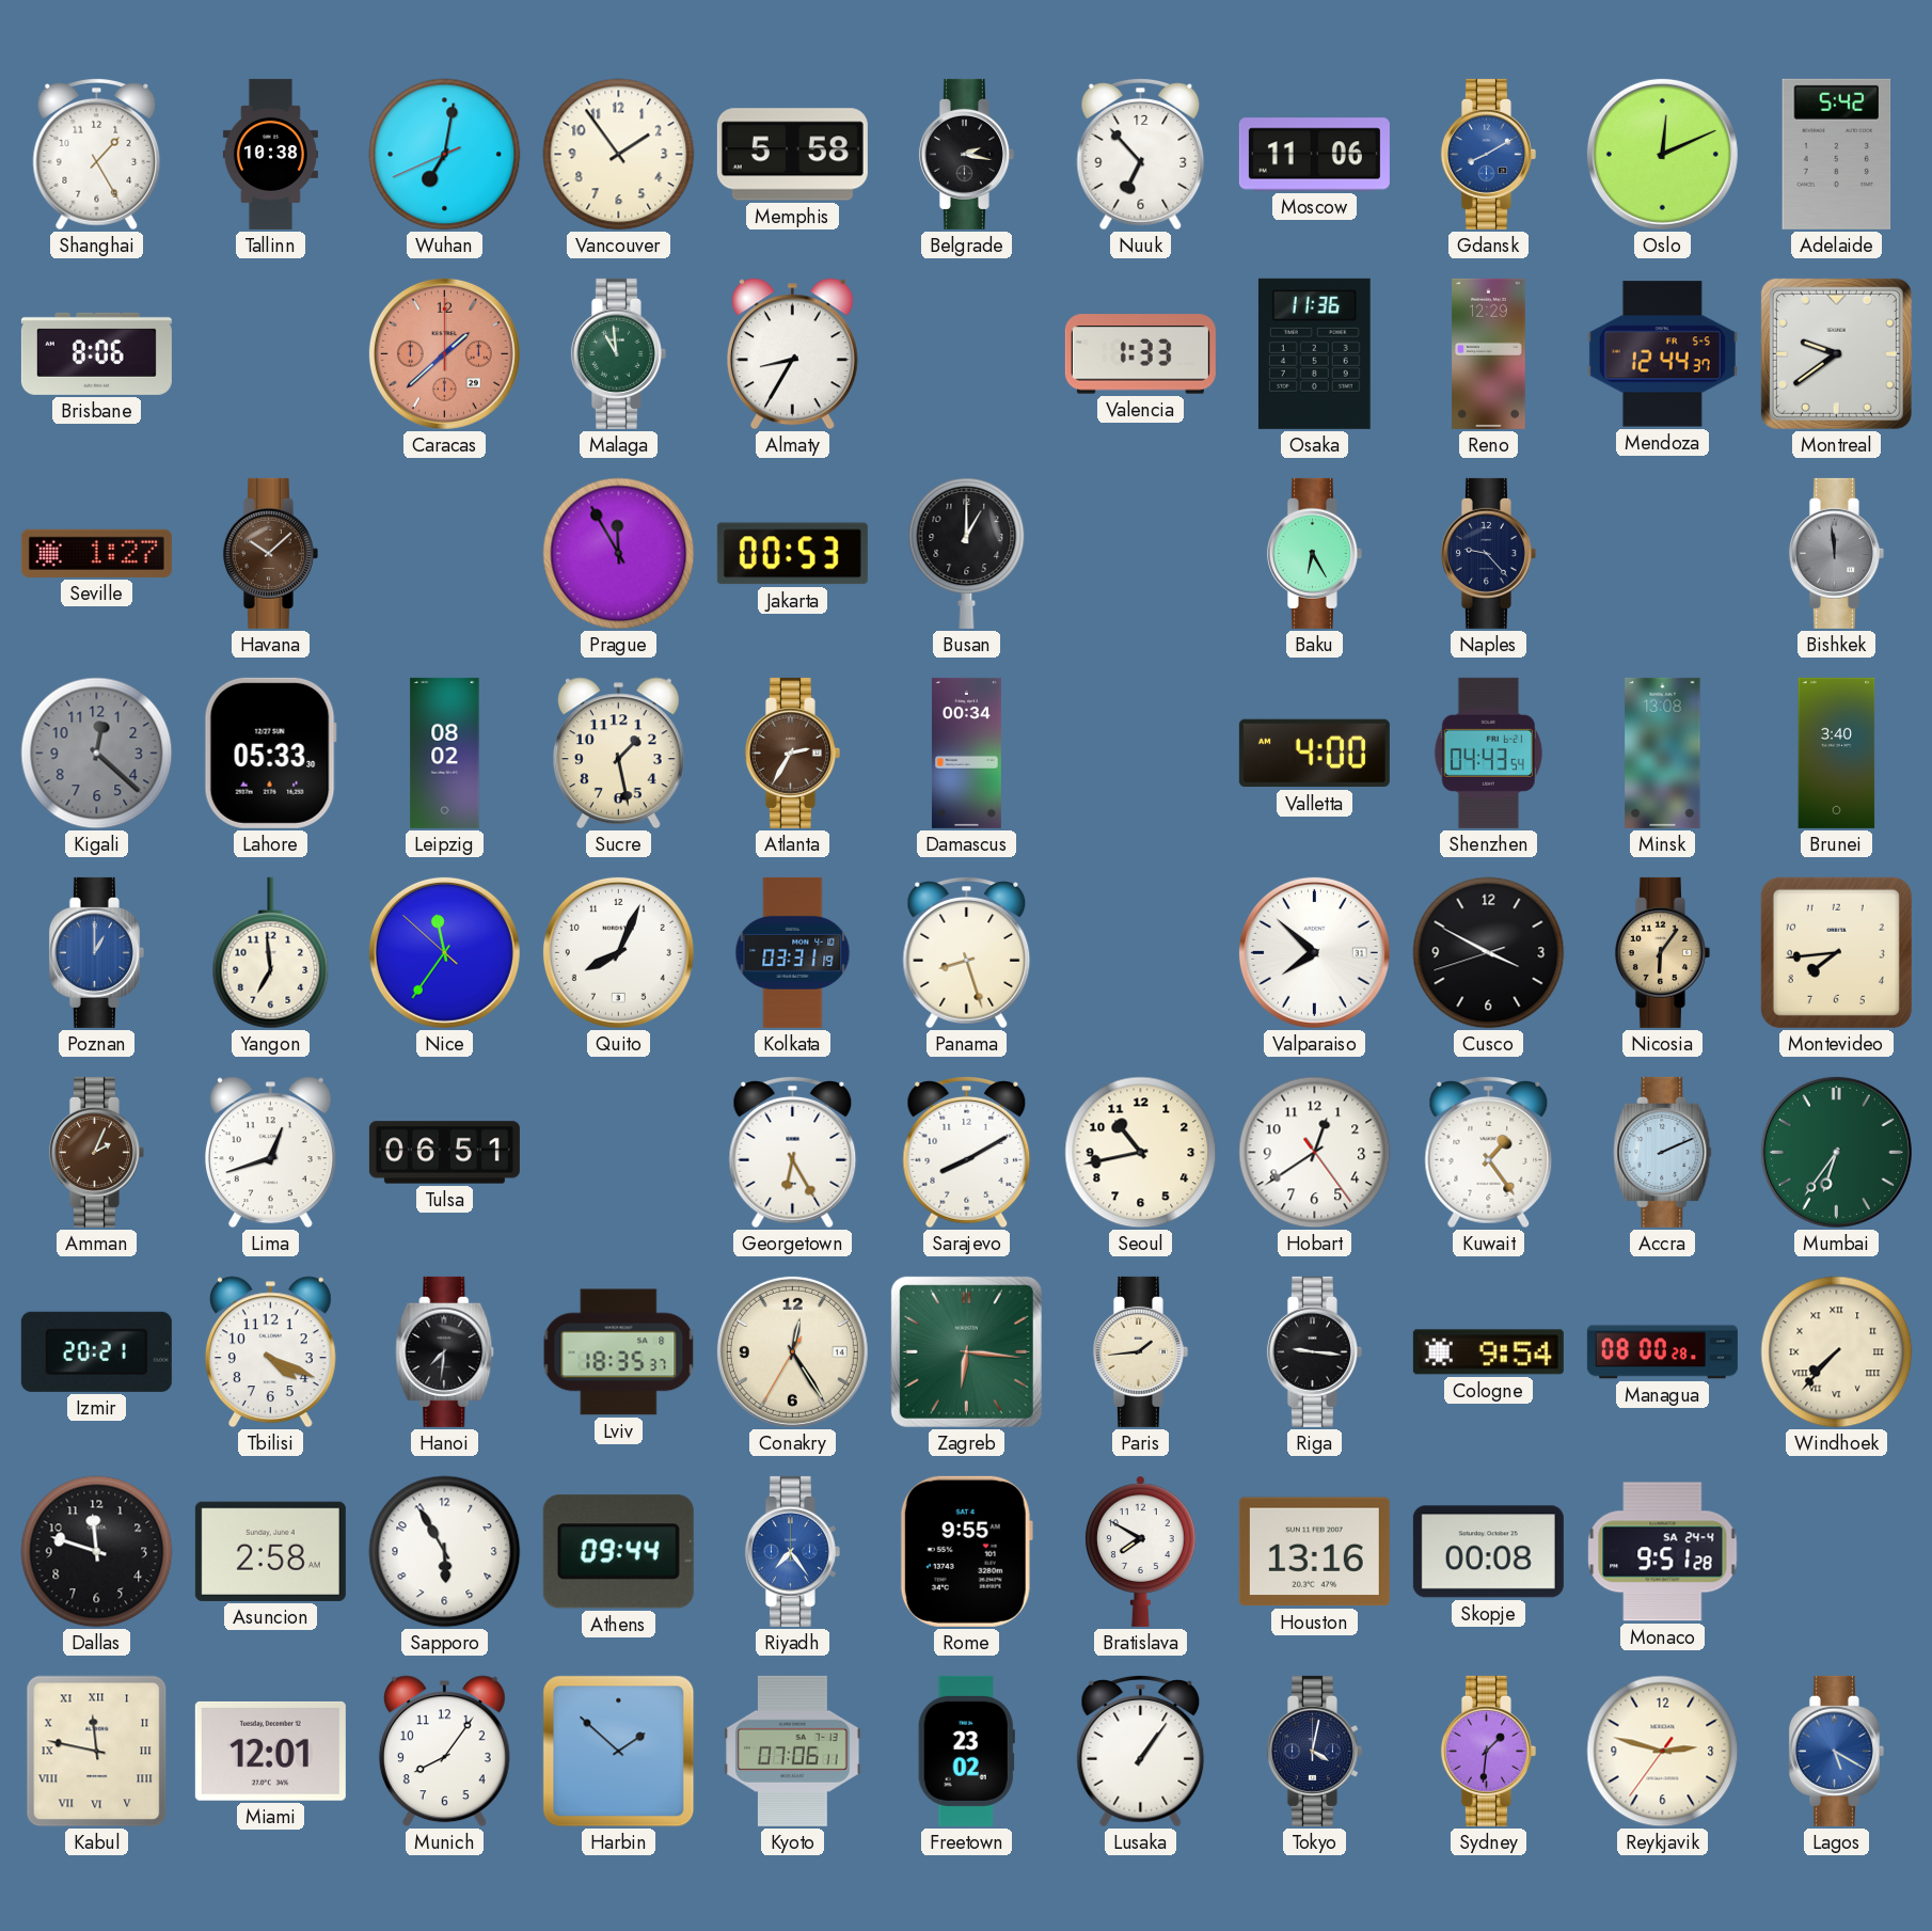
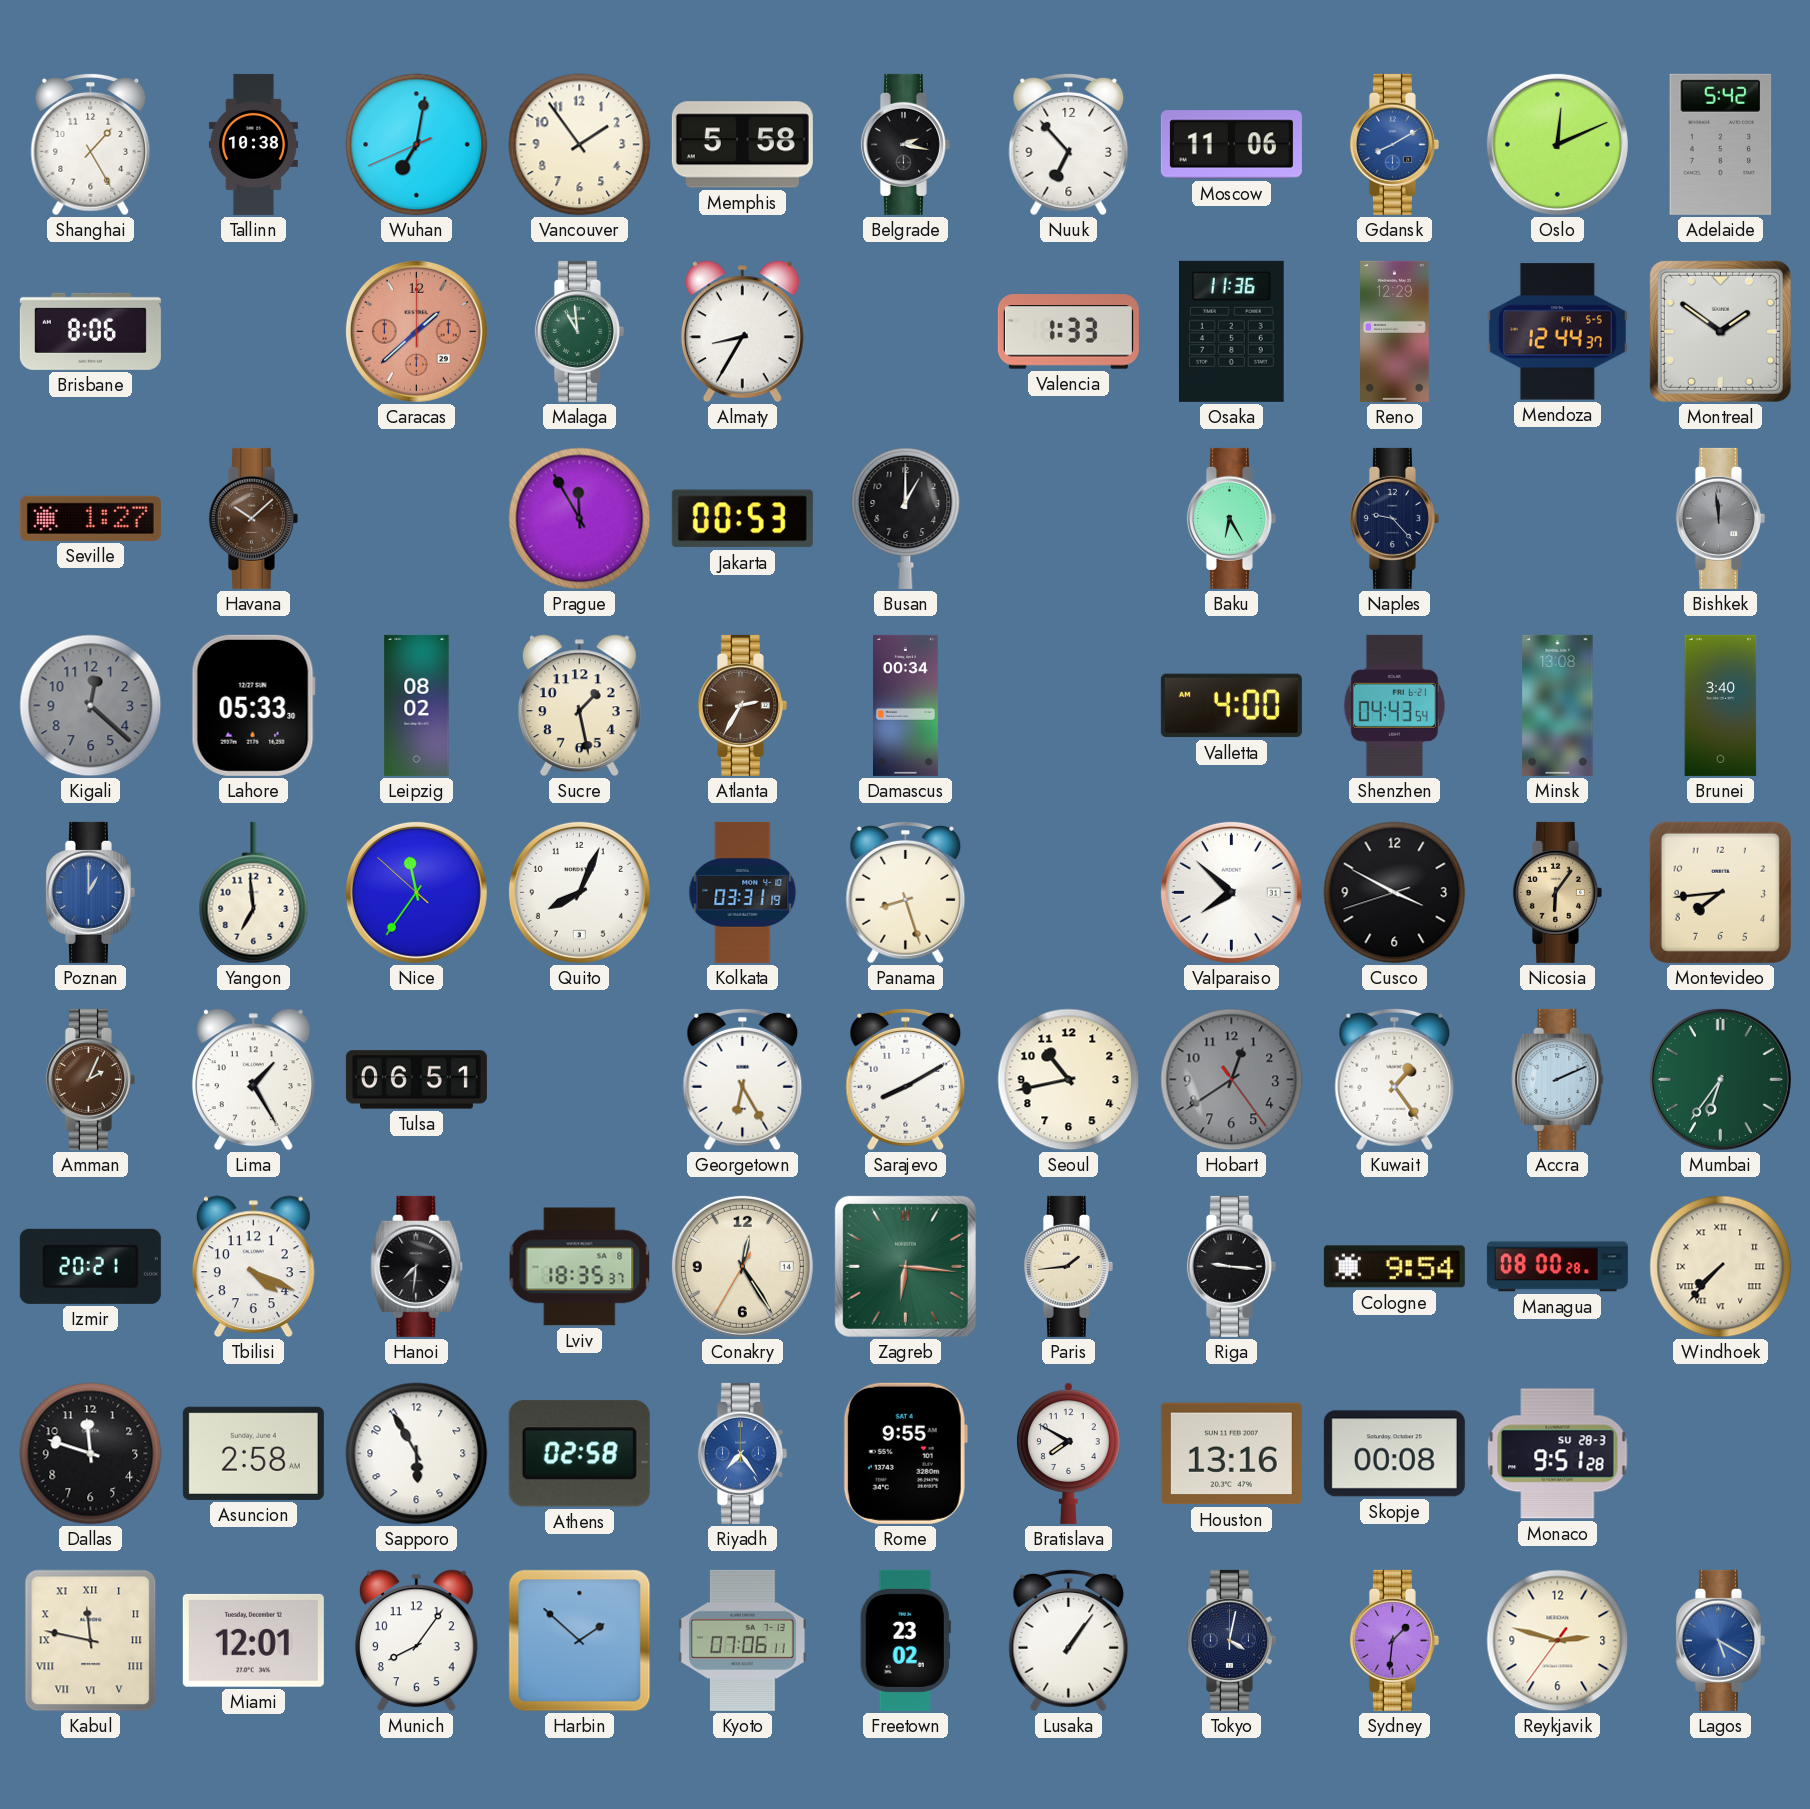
Montreal: 9:39 -> 1:51 (1720, 331)
Lima: 12:42 -> 1:25 (253, 1080)
Hobart dial: white -> grey (1232, 1080)
Athens: 09:44 -> 02:58 (579, 1454)
Monaco date: SA 24-4 -> SU 28-3 (1558, 1454)
